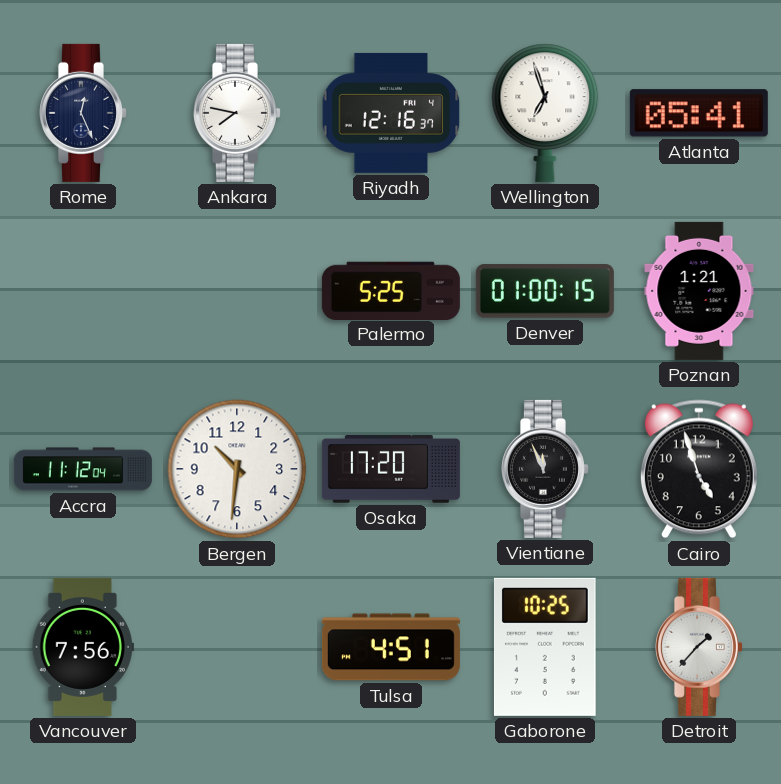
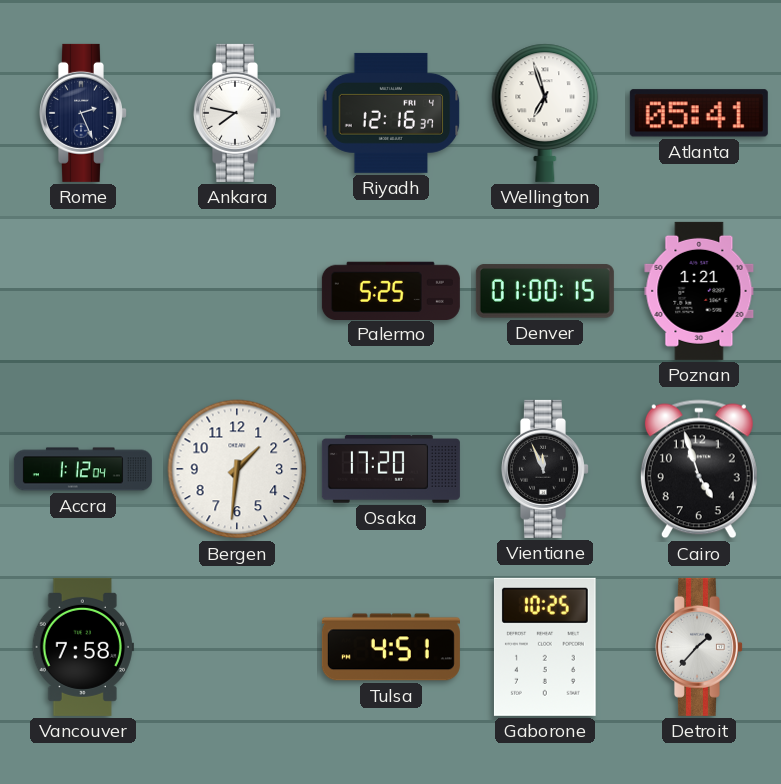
Rome: 12:26 -> 2:26 (84, 113)
Accra: 11:12 -> 1:12 (83, 469)
Bergen: 10:31 -> 1:31 (237, 469)
Vancouver: 7:56 -> 7:58 (83, 647)
